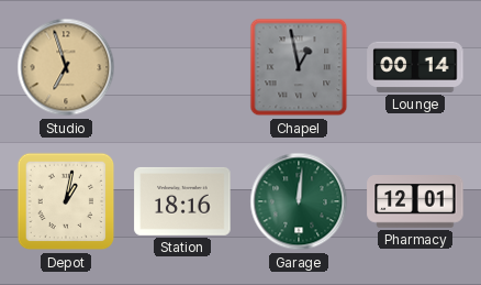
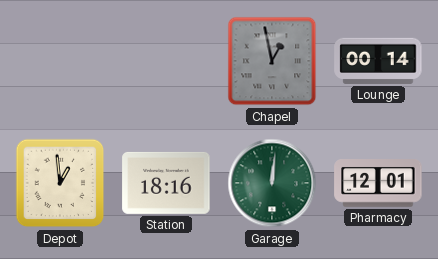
Studio: 6:57 -> none (66, 67)
Depot: 1:02 -> 12:59 (60, 183)
